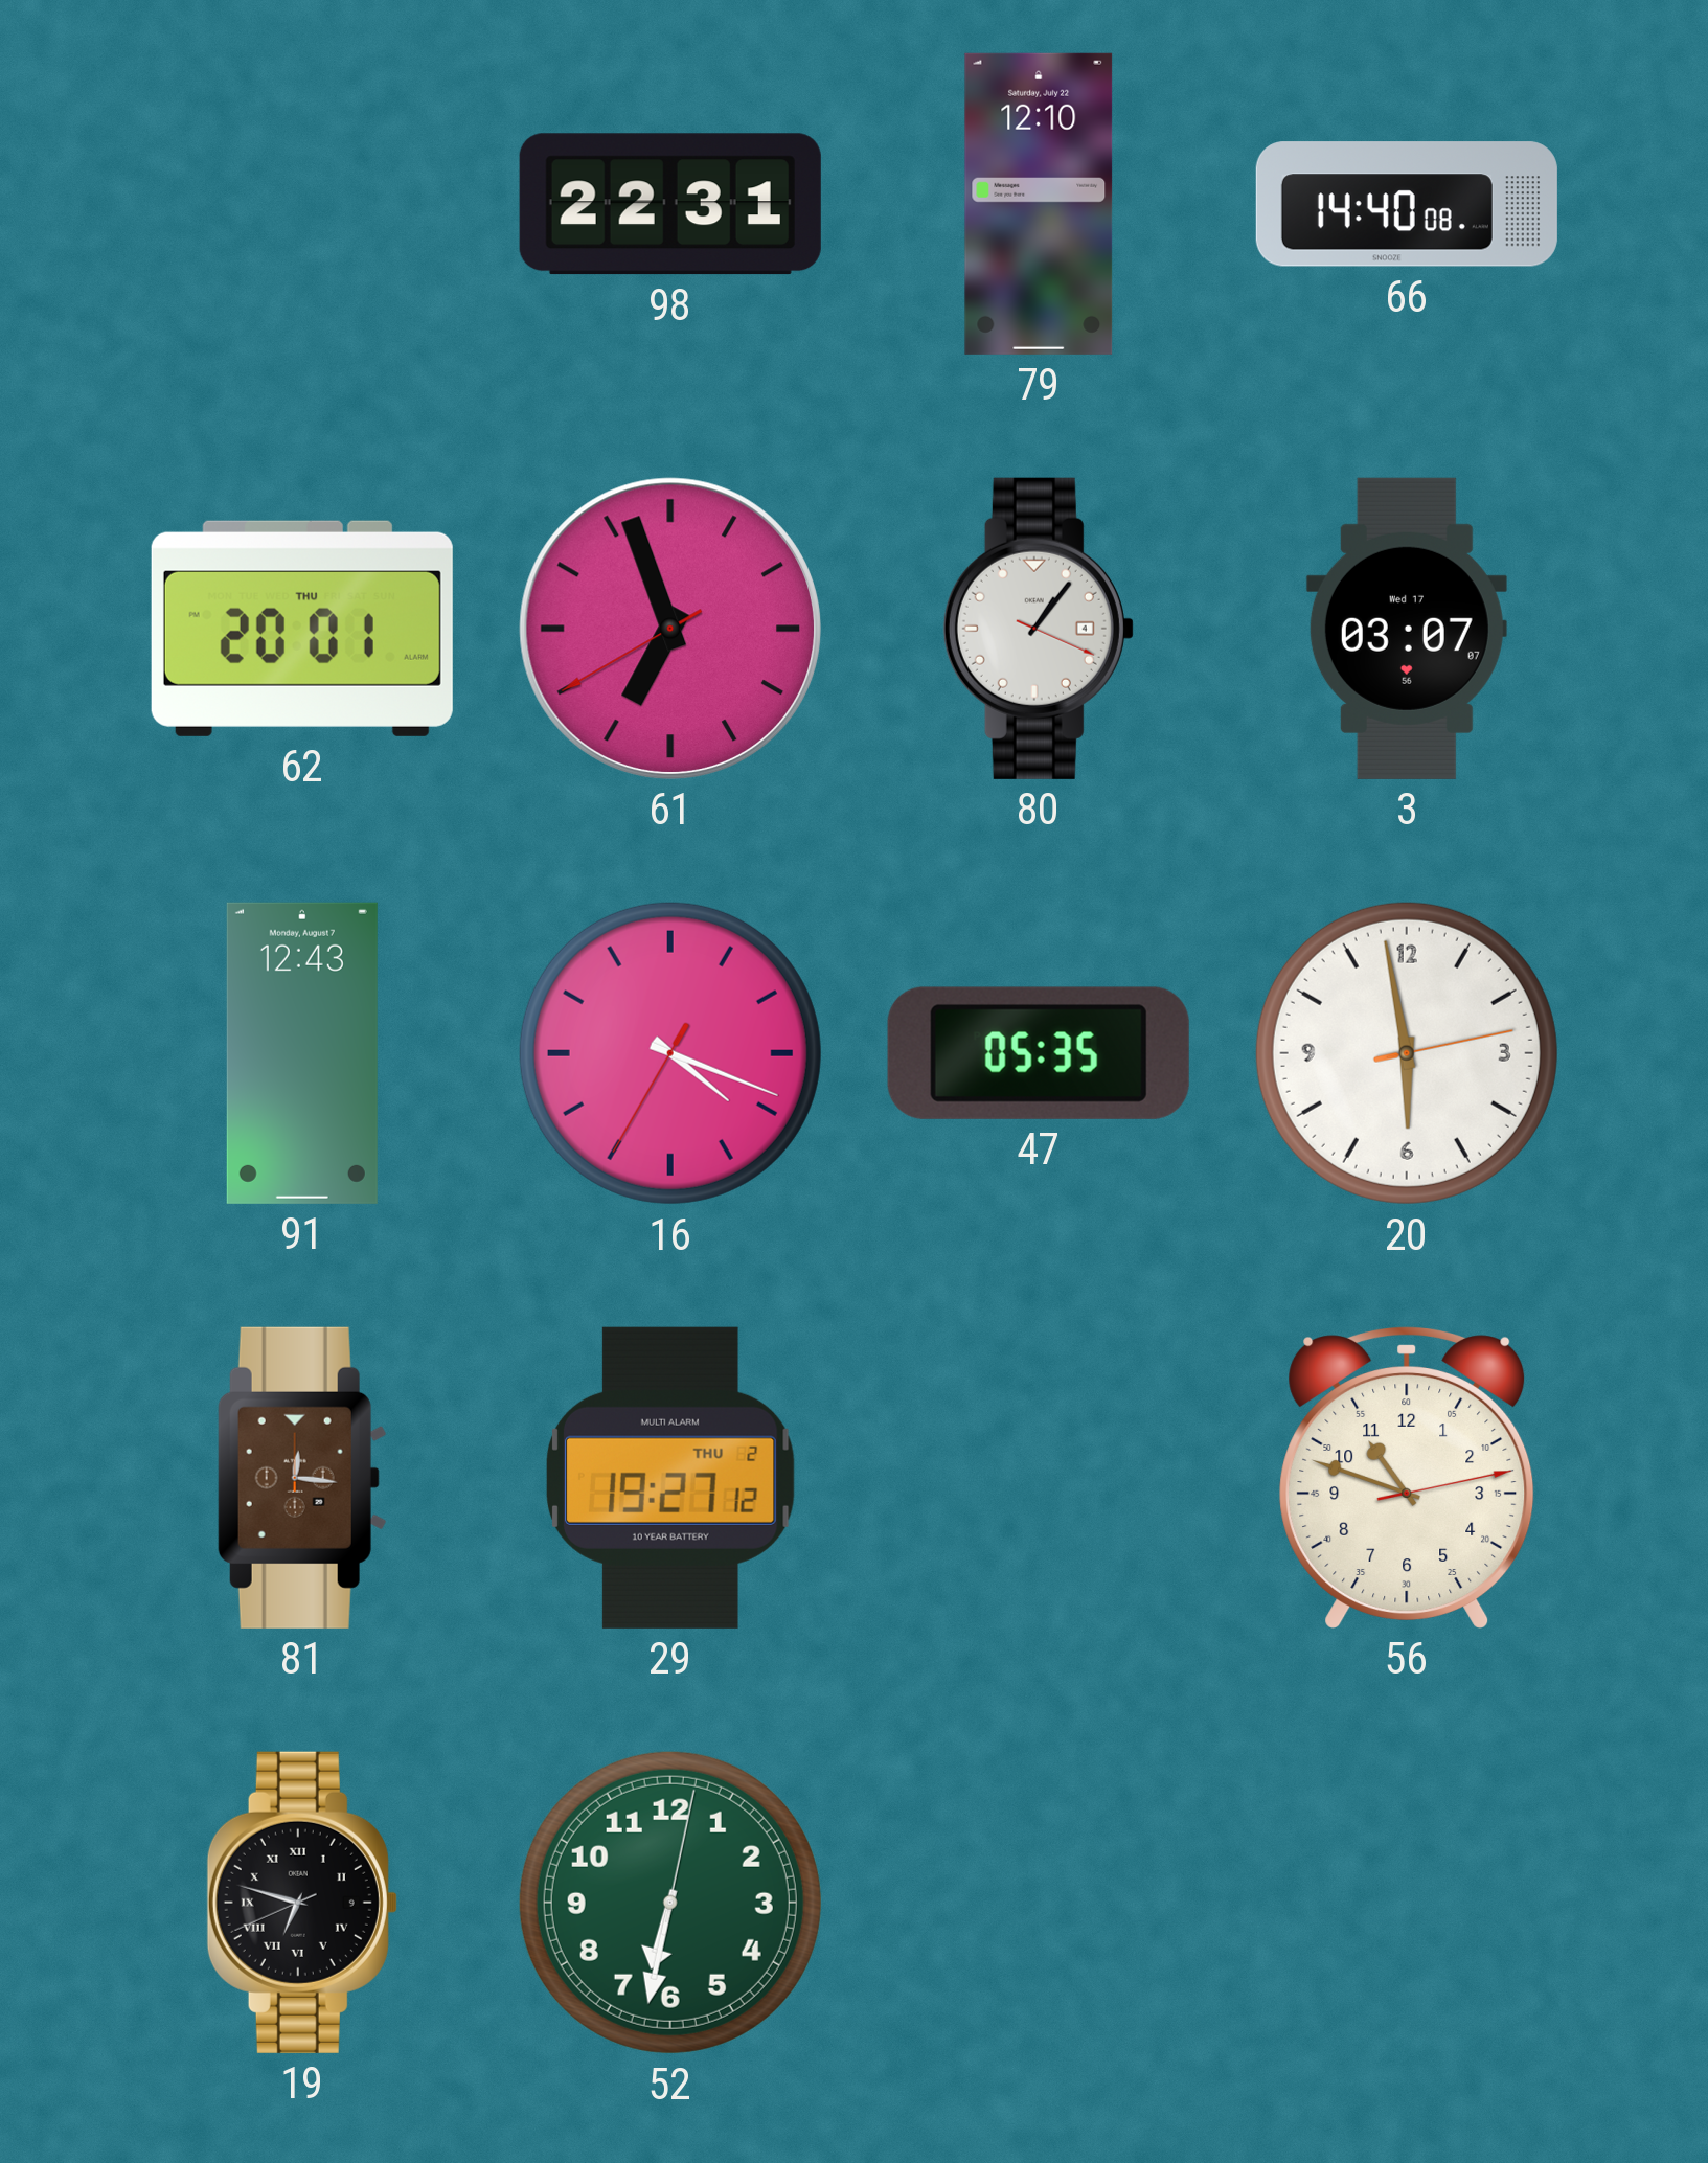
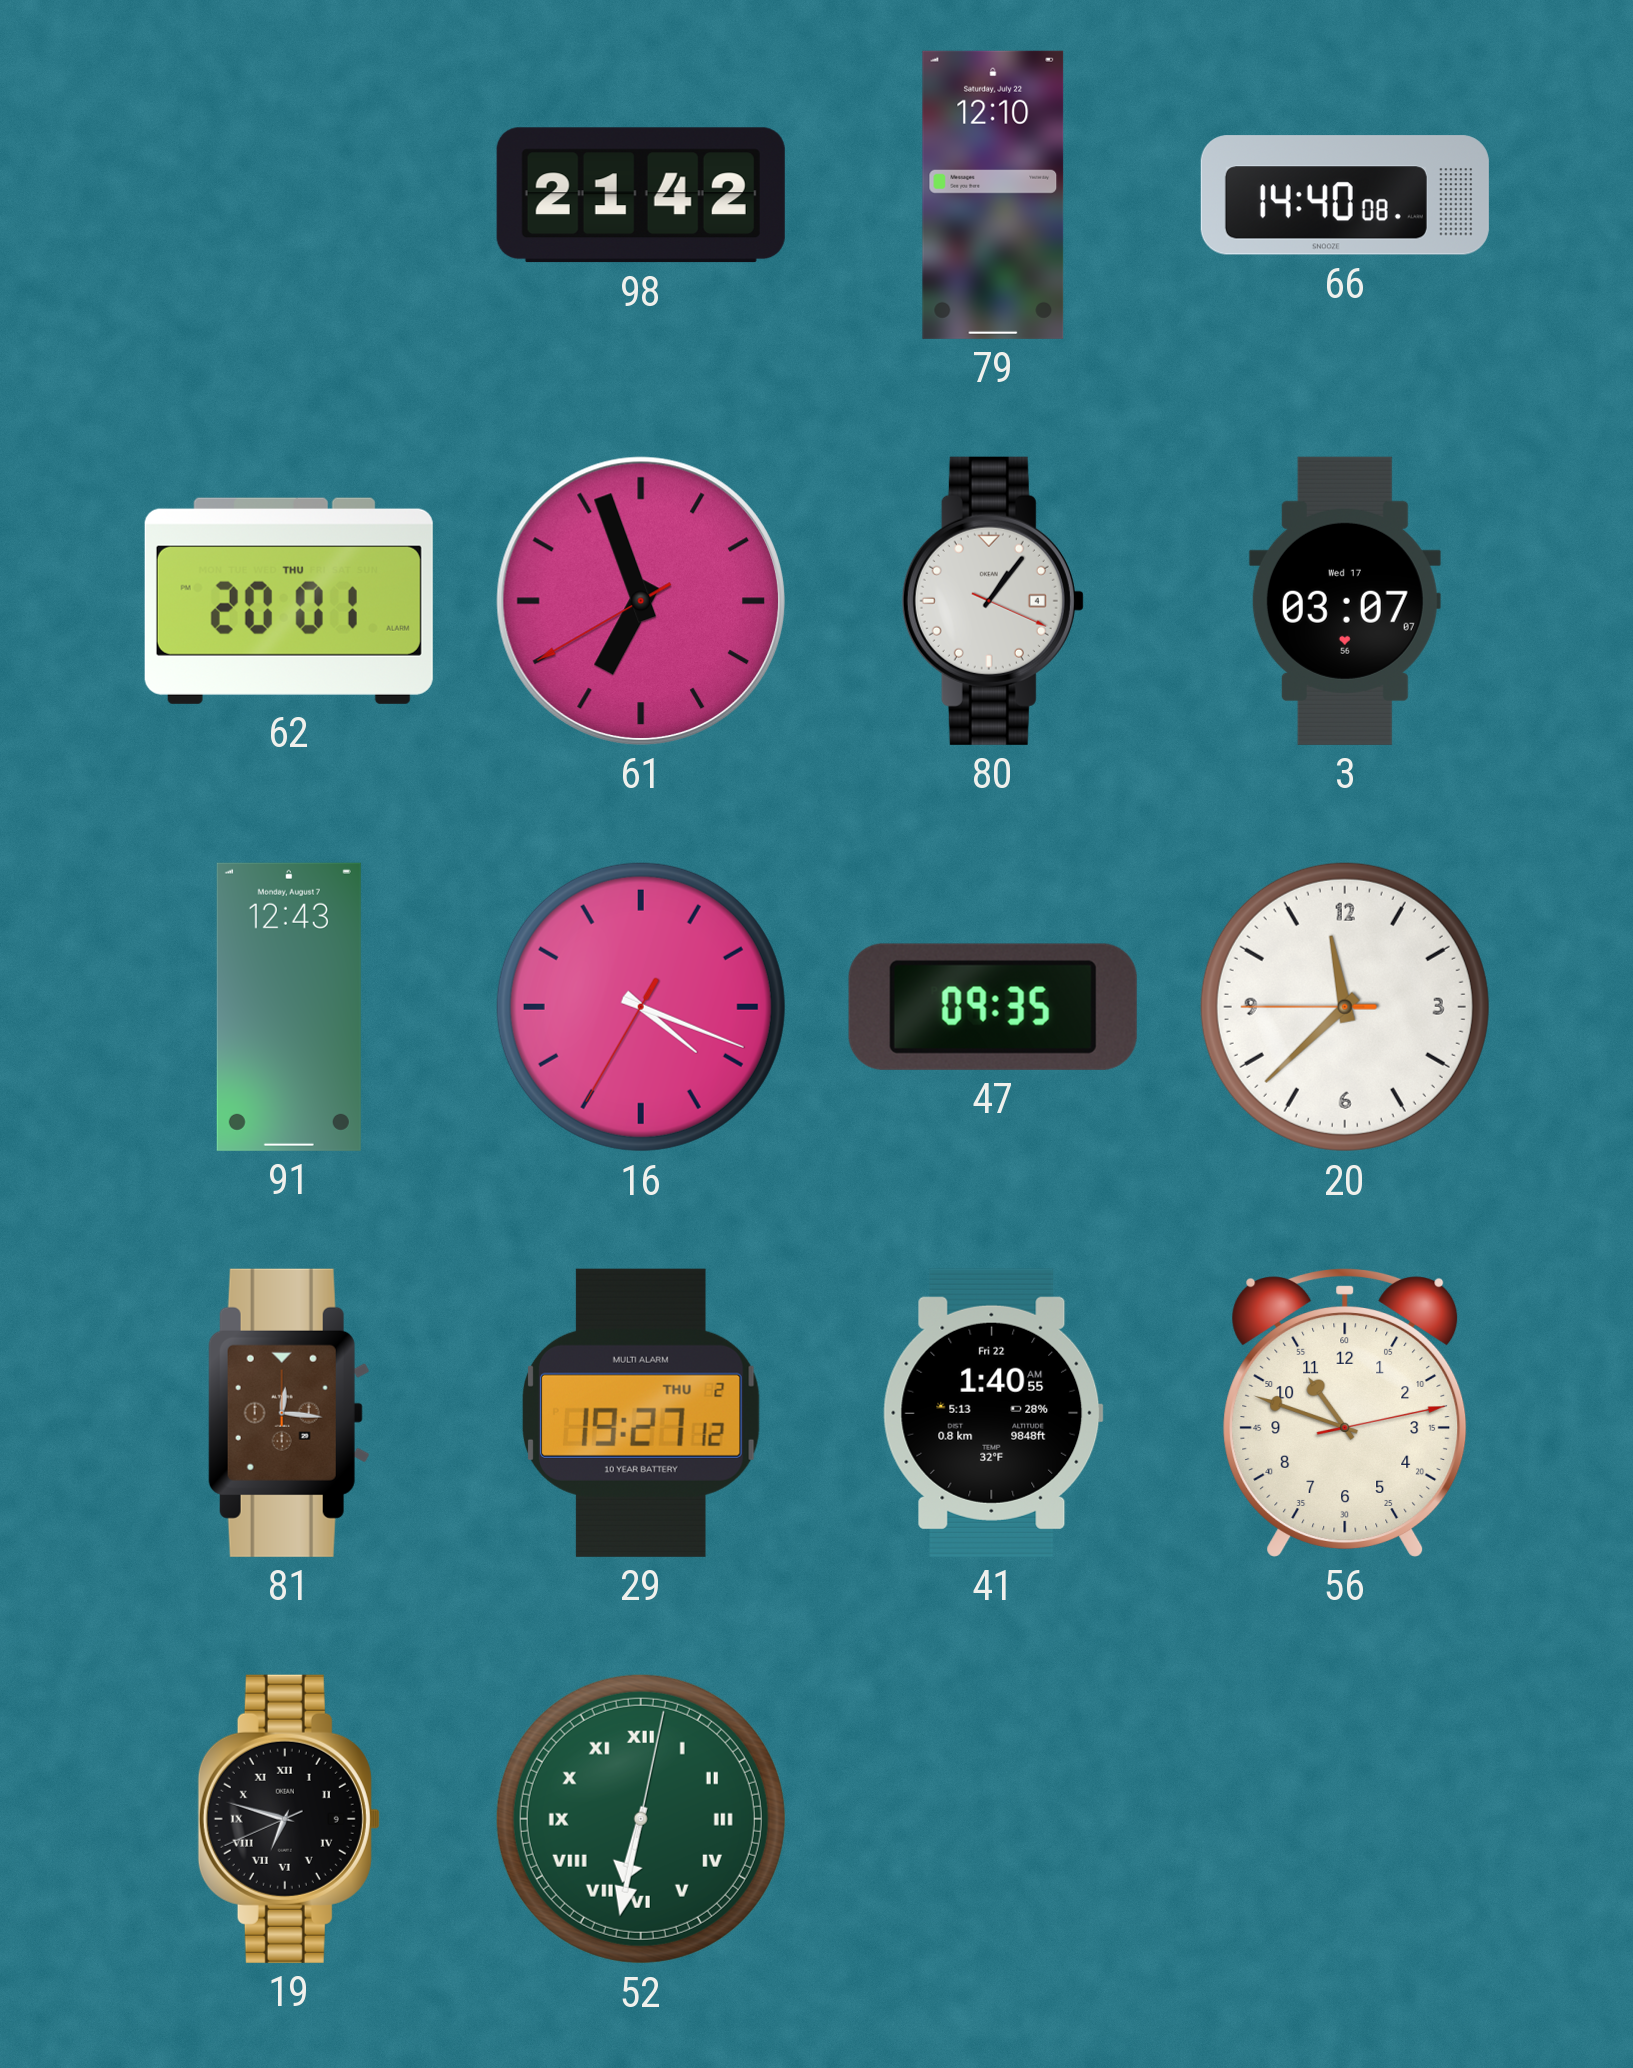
98: 22:31 -> 21:42 (641, 195)
47: 05:35 -> 09:35 (993, 1007)
20: 5:58 -> 11:37 (1345, 1007)
41: none -> 1:40 (993, 1413)
52 numerals: Arabic -> Roman (641, 1819)
